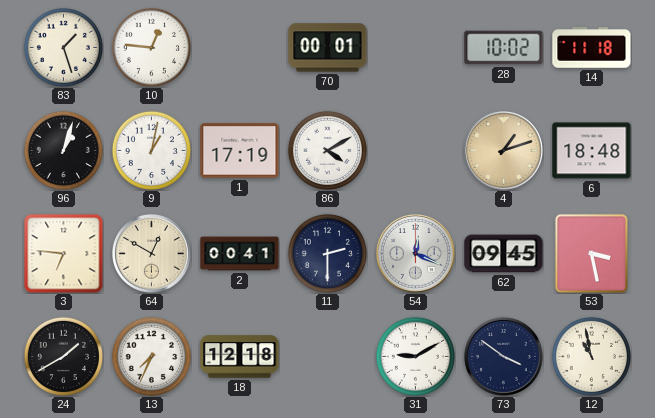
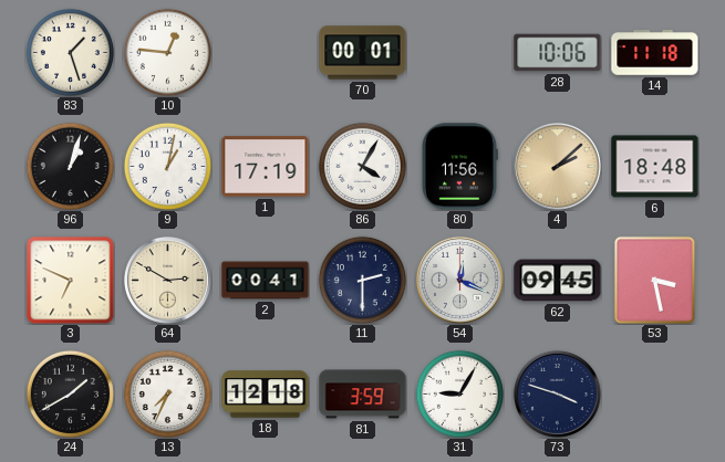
28: 10:02 -> 10:06 (558, 53)
86: 4:10 -> 4:05 (362, 166)
80: none -> 11:56 (460, 167)
4: 1:12 -> 2:08 (557, 166)
3: 6:46 -> 6:49 (71, 281)
64: 12:50 -> 2:50 (167, 280)
81: none -> 3:59 (363, 395)
31: 9:10 -> 9:05 (459, 393)
73: 3:51 -> 3:48 (557, 393)
12: 10:58 -> none (591, 356)
